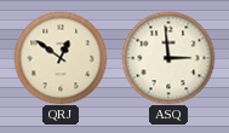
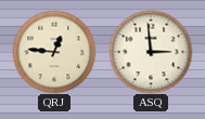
QRJ: 12:51 -> 12:46 (54, 52)
